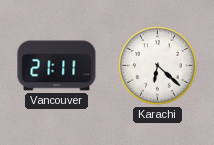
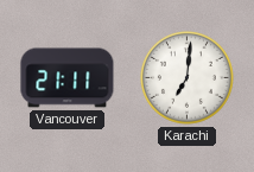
Karachi: 6:22 -> 7:01 (186, 77)
